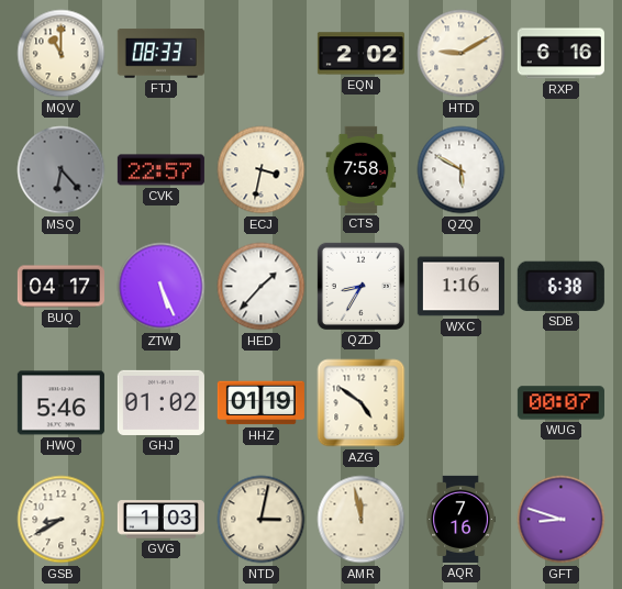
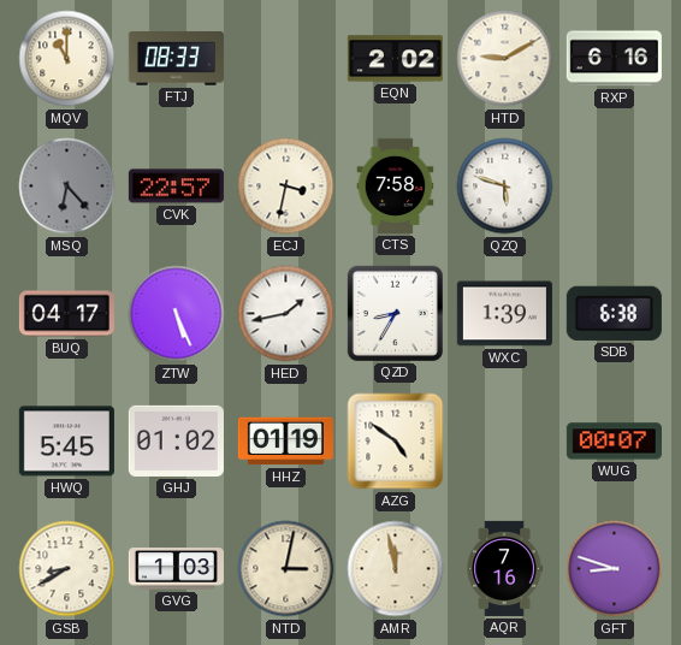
QZQ: 5:50 -> 5:48 (505, 187)
HED: 1:37 -> 1:43 (286, 314)
WXC: 1:16 -> 1:39 (504, 314)
HWQ: 5:46 -> 5:45 (66, 442)
